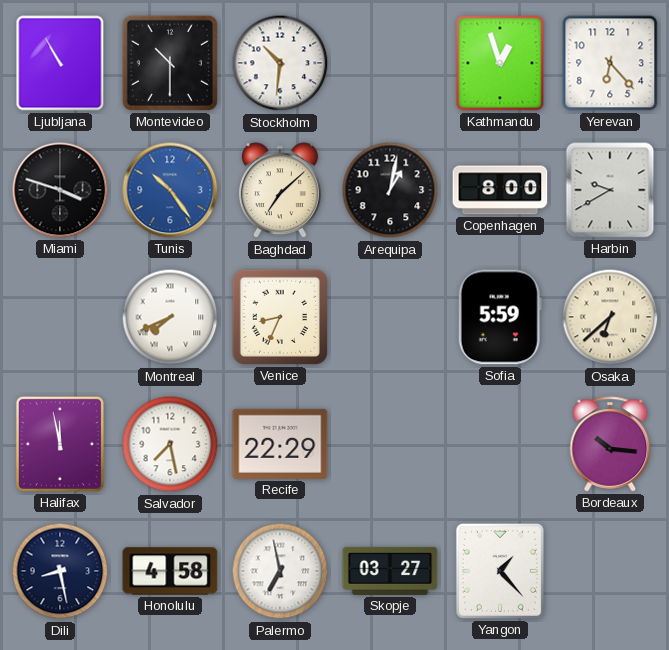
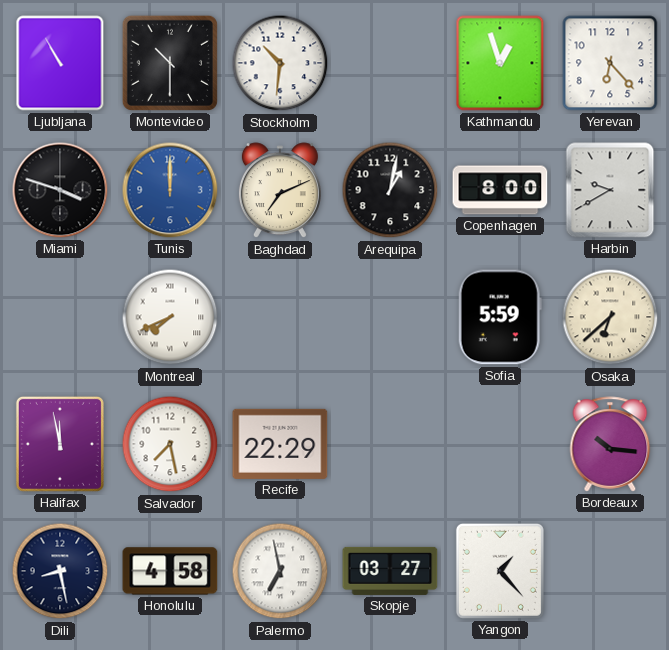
Tunis: 10:24 -> 12:00 (170, 190)
Baghdad: 7:08 -> 7:11 (280, 191)
Venice: 8:34 -> none (280, 317)
